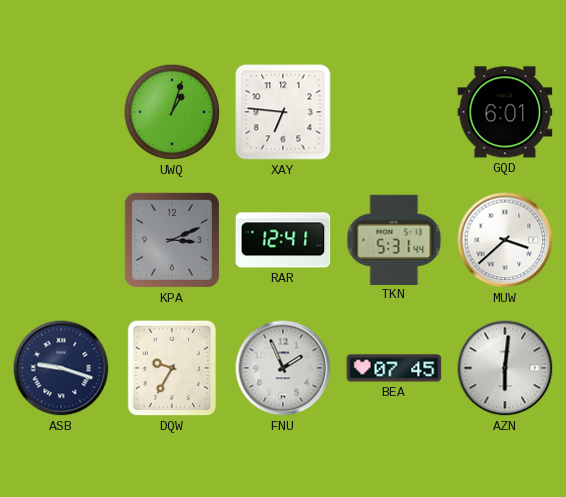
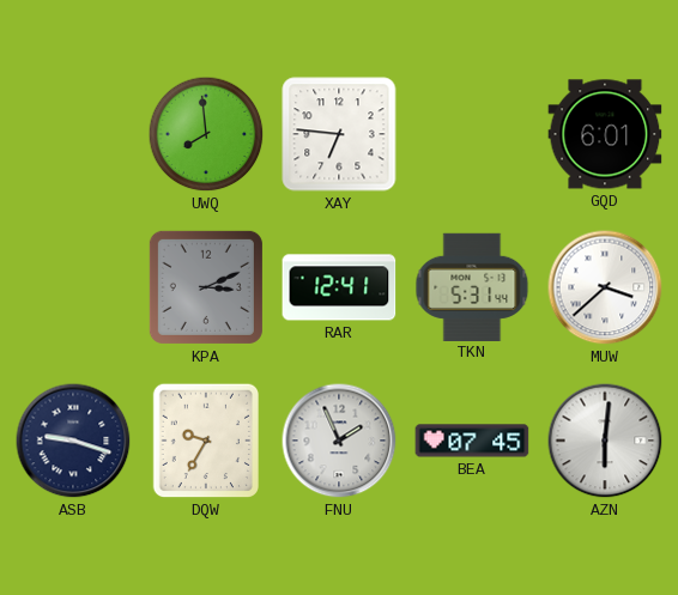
UWQ: 1:03 -> 7:59 (206, 134)
